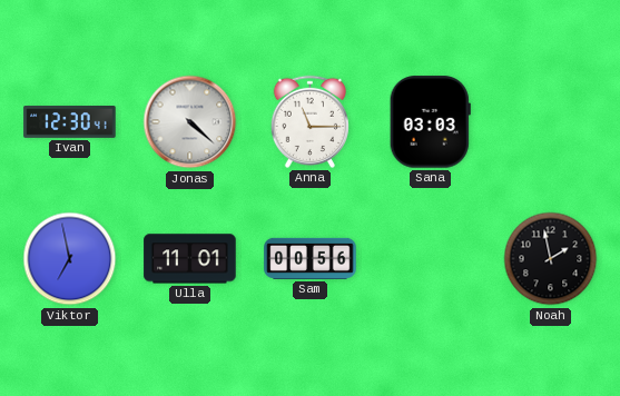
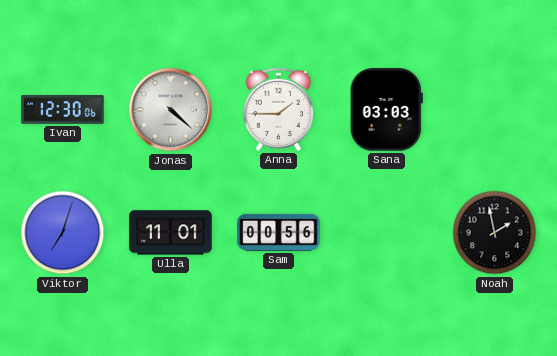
Ivan: 12:30:41 -> 12:30:06 (63, 110)
Anna: 11:15 -> 1:45 (278, 109)
Viktor: 6:58 -> 7:03 (63, 233)
